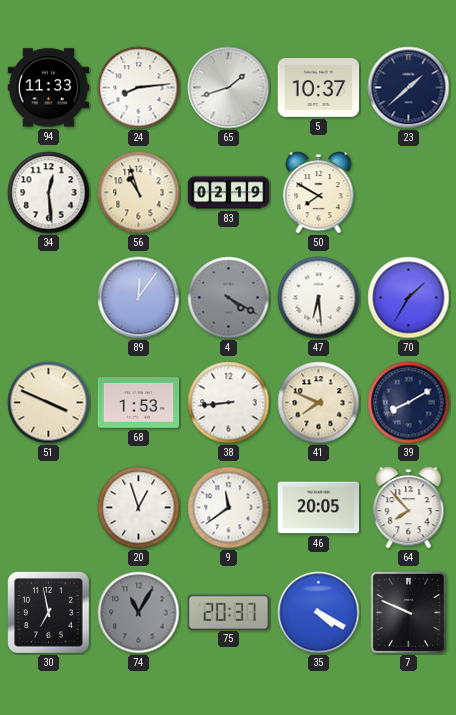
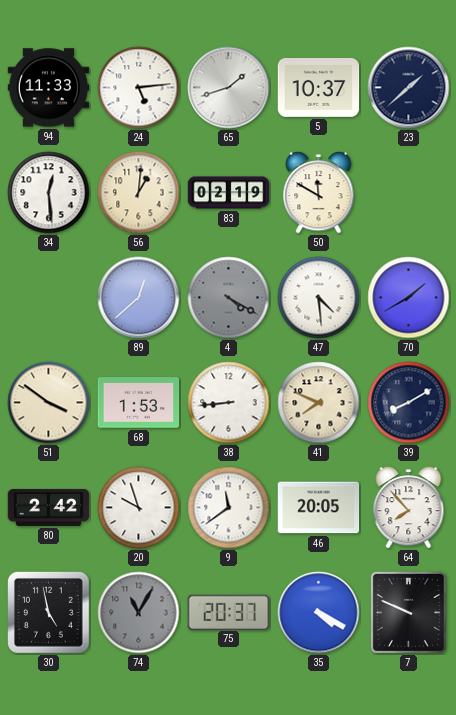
24: 8:14 -> 5:14 (139, 88)
56: 10:57 -> 1:01 (139, 193)
50: 7:50 -> 11:50 (319, 193)
89: 12:06 -> 12:38 (139, 298)
47: 6:29 -> 4:29 (319, 298)
70: 1:35 -> 1:40 (409, 298)
51: 3:49 -> 3:51 (49, 403)
80: none -> 2:42 (49, 507)
20: 12:57 -> 9:57 (139, 508)
30: 6:58 -> 4:58 (49, 613)
